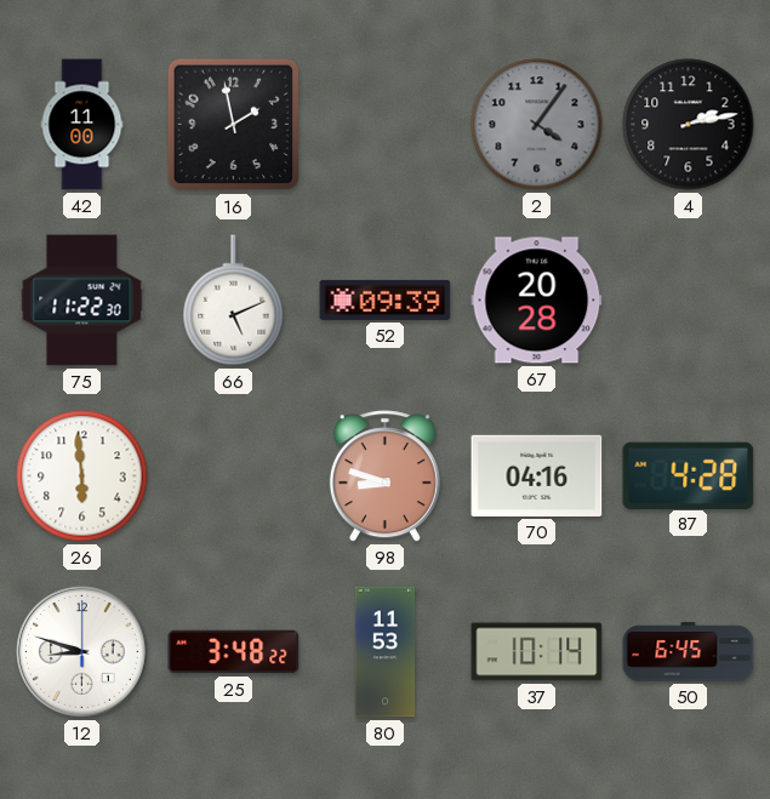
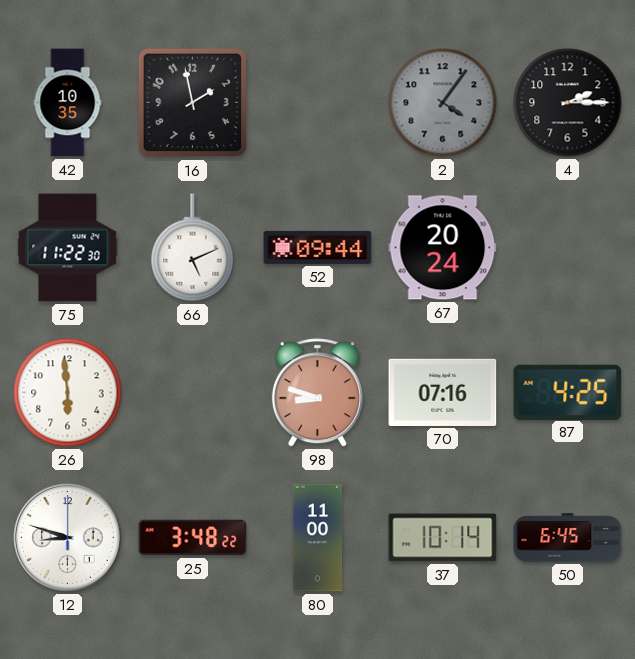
42: 11:00 -> 10:35 (68, 103)
4: 2:13 -> 2:15 (568, 103)
52: 09:39 -> 09:44 (318, 247)
67: 20:28 -> 20:24 (443, 248)
70: 04:16 -> 07:16 (443, 392)
87: 4:28 -> 4:25 (568, 392)
80: 11:53 -> 11:00 (318, 538)
